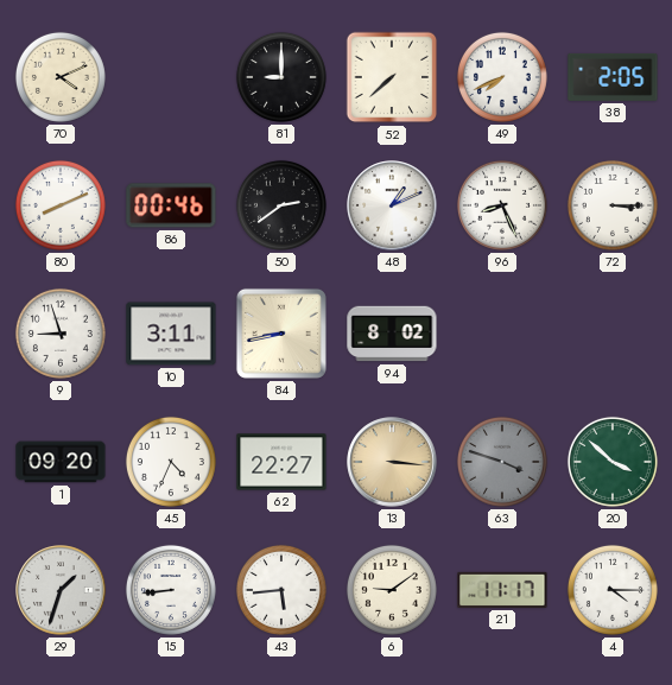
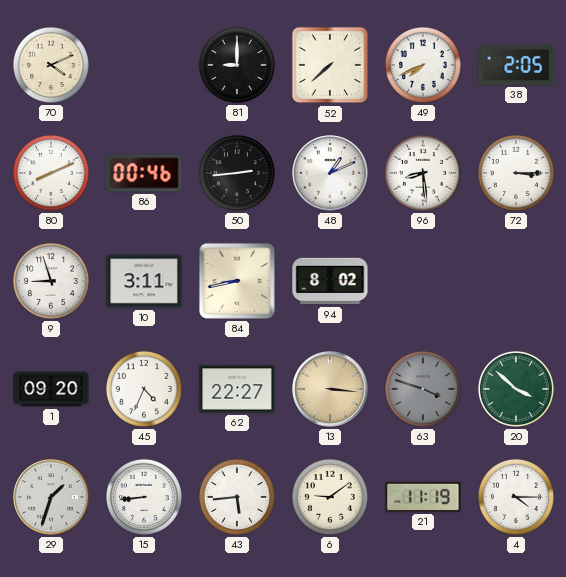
50: 2:39 -> 2:44 (237, 173)
96: 8:26 -> 8:29 (423, 173)
21: 11:17 -> 11:19 (423, 497)
